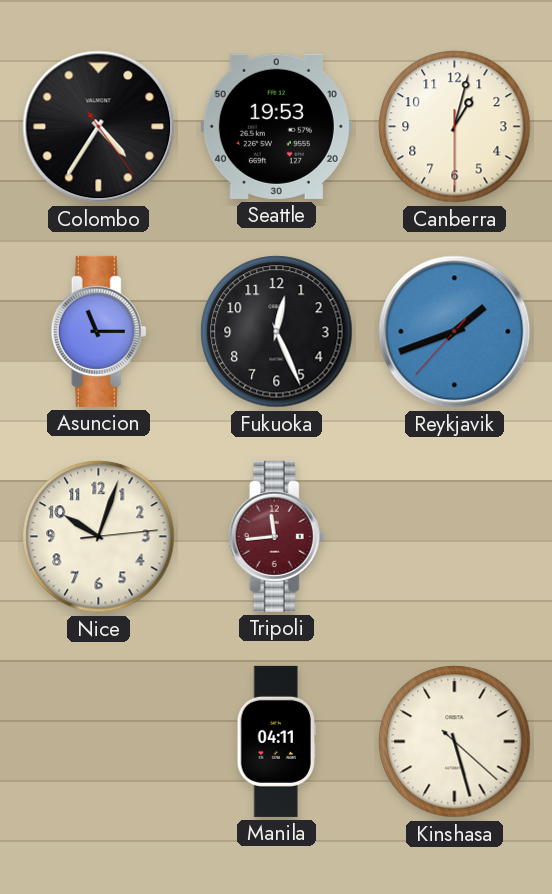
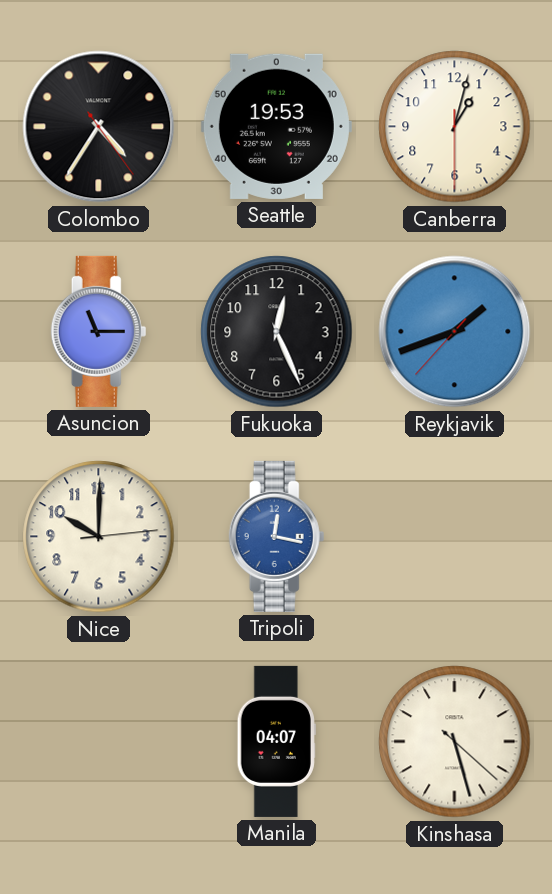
Nice: 10:03 -> 10:00 (99, 537)
Tripoli: 11:44 -> 12:17 (277, 536)
Tripoli dial: burgundy -> blue (277, 536)
Manila: 04:11 -> 04:07 (276, 741)
